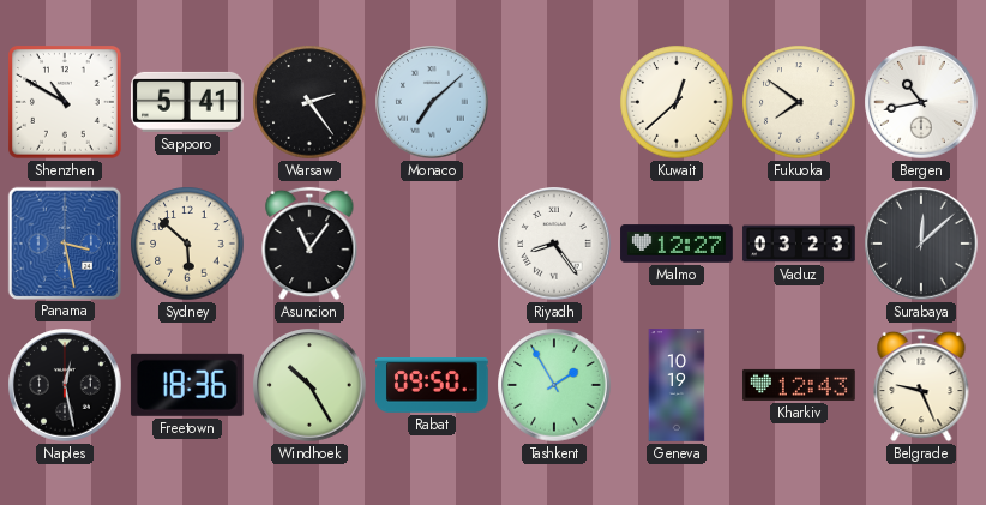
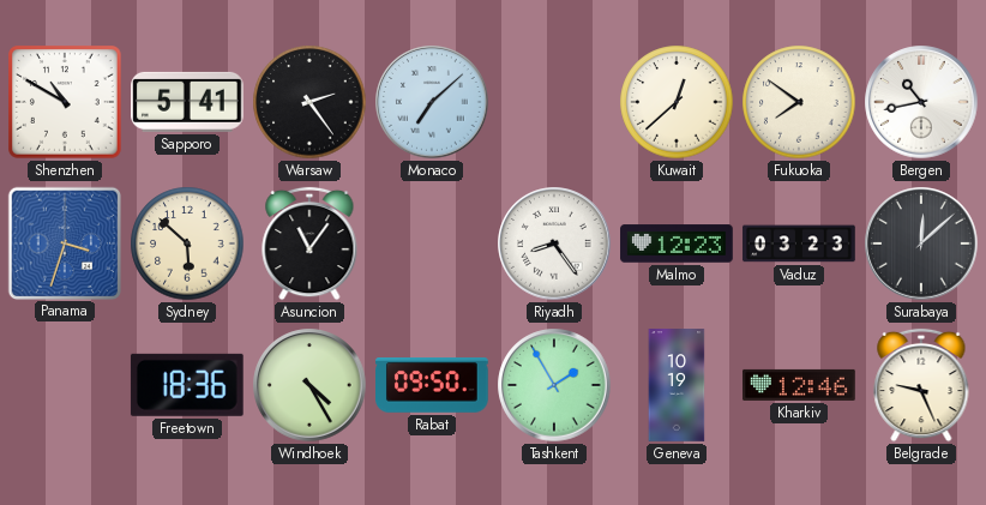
Panama: 3:28 -> 3:33 (64, 242)
Malmo: 12:27 -> 12:23 (677, 244)
Naples: 12:28 -> none (65, 385)
Windhoek: 10:25 -> 4:25 (309, 385)
Kharkiv: 12:43 -> 12:46 (799, 385)
